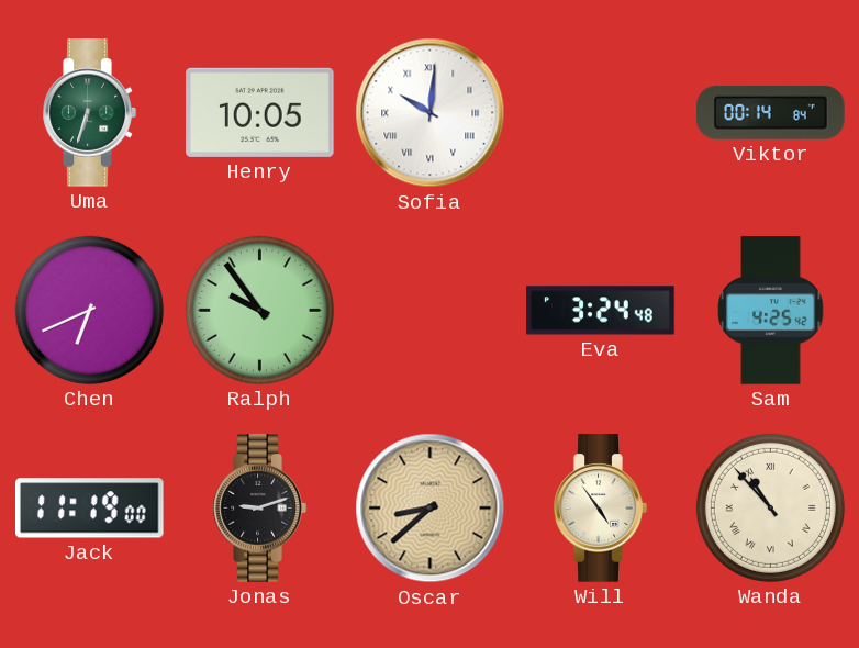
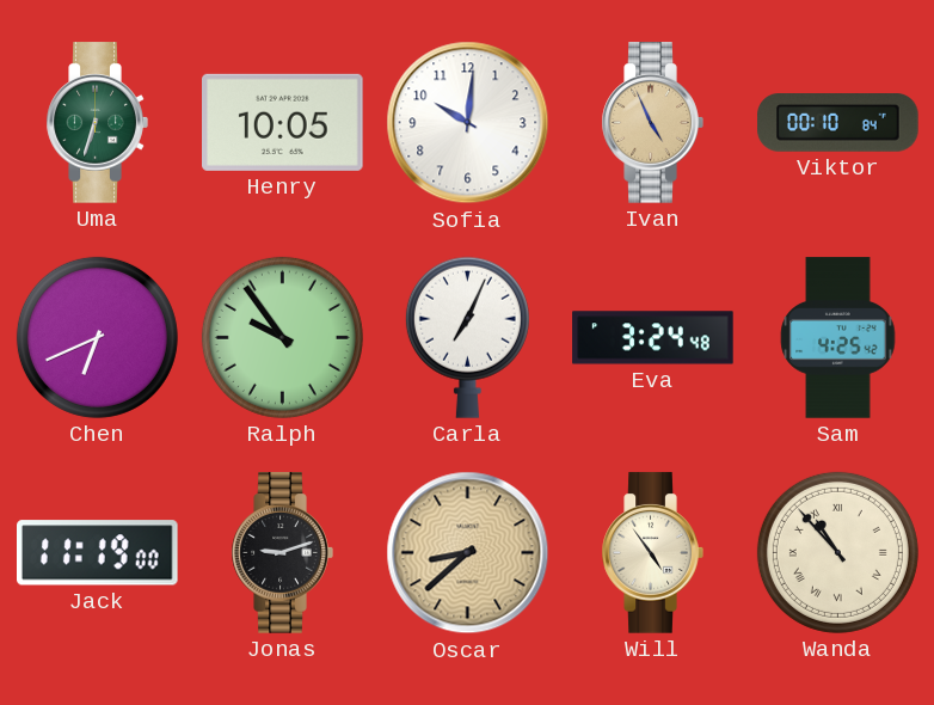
Sofia numerals: Roman -> Arabic (468, 123)
Ivan: none -> 4:56 (652, 123)
Viktor: 00:14 -> 00:10 (838, 123)
Carla: none -> 7:04 (467, 337)
